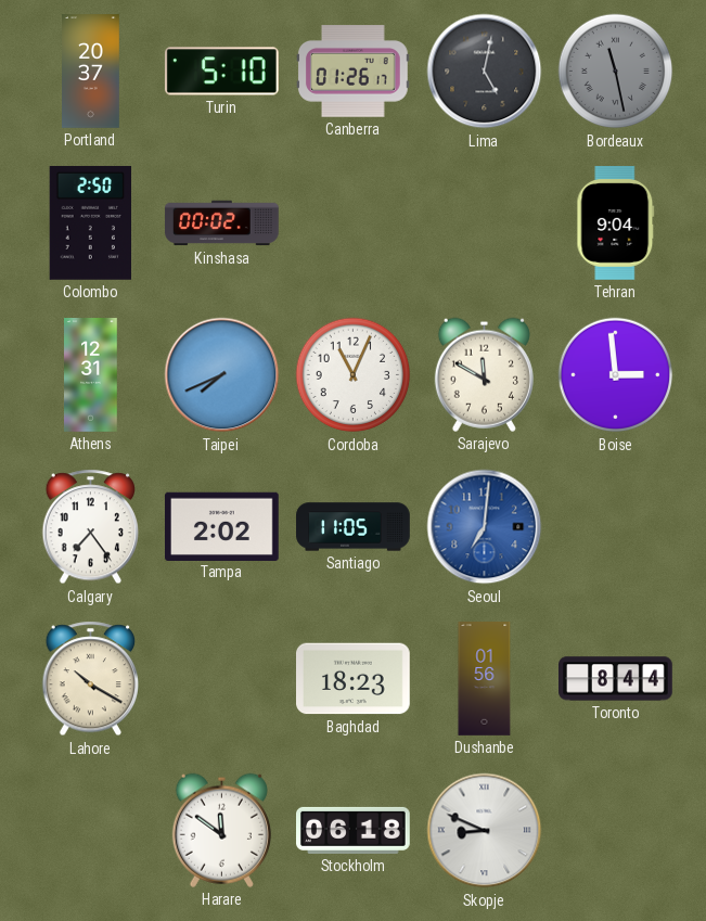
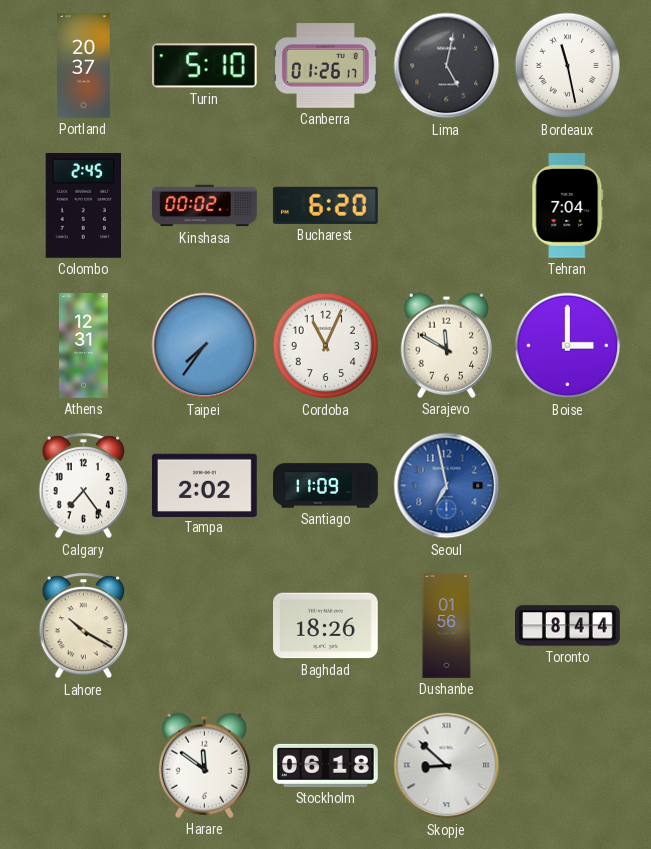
Bordeaux dial: grey -> white (568, 66)
Colombo: 2:50 -> 2:45 (83, 205)
Bucharest: none -> 6:20 (325, 205)
Tehran: 9:04 -> 7:04 (568, 206)
Taipei: 7:41 -> 7:36 (205, 346)
Boise: 2:59 -> 3:00 (568, 346)
Santiago: 11:05 -> 11:09 (326, 486)
Seoul: 7:01 -> 6:58 (447, 486)
Baghdad: 18:23 -> 18:26 (326, 626)
Skopje: 8:49 -> 8:52 (447, 766)
